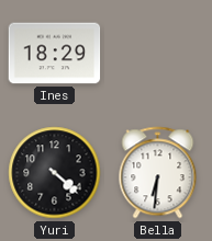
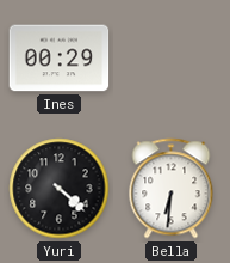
Ines: 18:29 -> 00:29 (60, 59)
